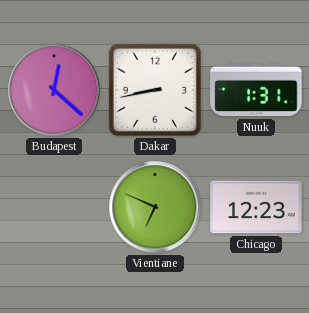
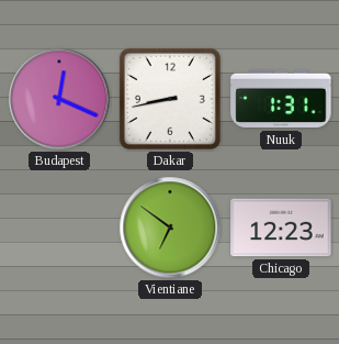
Budapest: 12:22 -> 12:19 (59, 99)
Vientiane: 6:49 -> 6:51 (170, 228)
